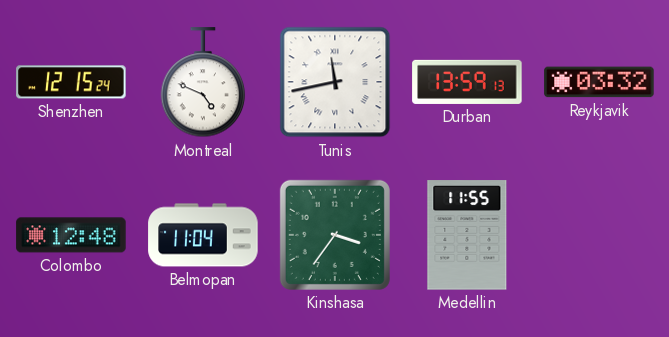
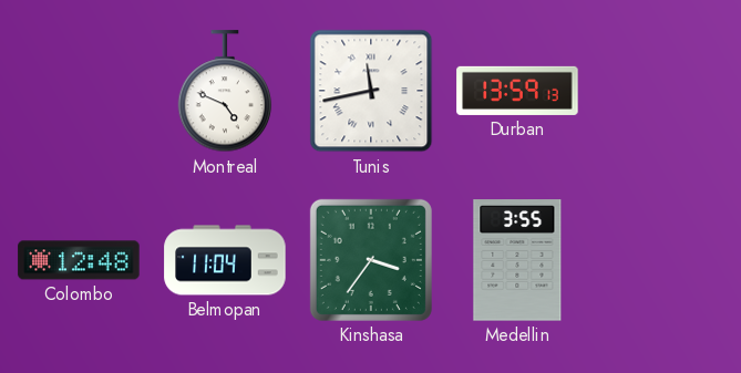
Shenzhen: 12:15 -> none (71, 82)
Reykjavik: 03:32 -> none (599, 82)
Medellin: 11:55 -> 3:55 (517, 260)
